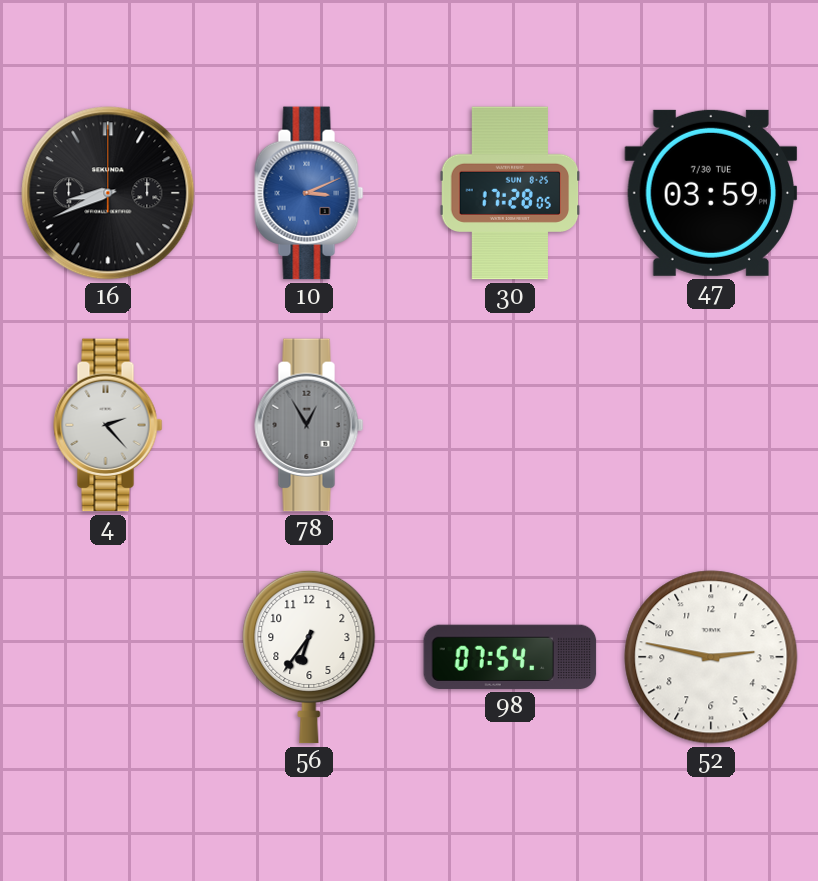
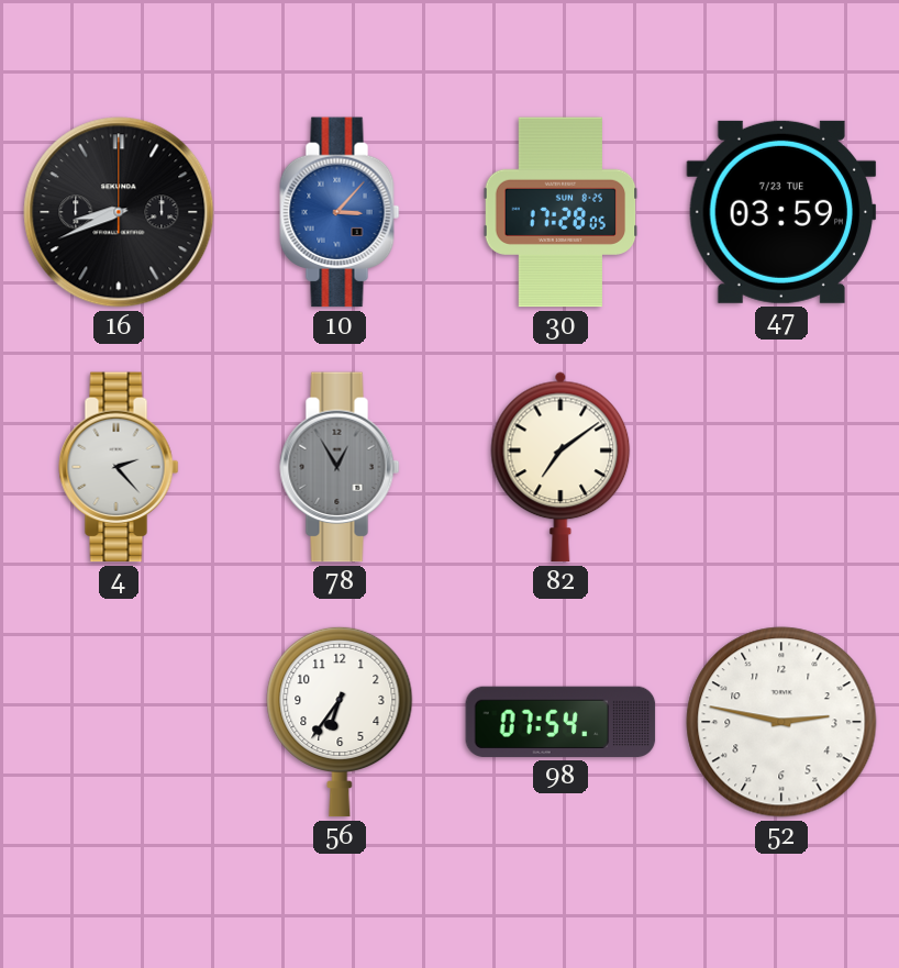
10: 3:11 -> 3:07 (340, 212)
47 date: 7/30 TUE -> 7/23 TUE (781, 212)
82: none -> 7:09 (561, 467)
